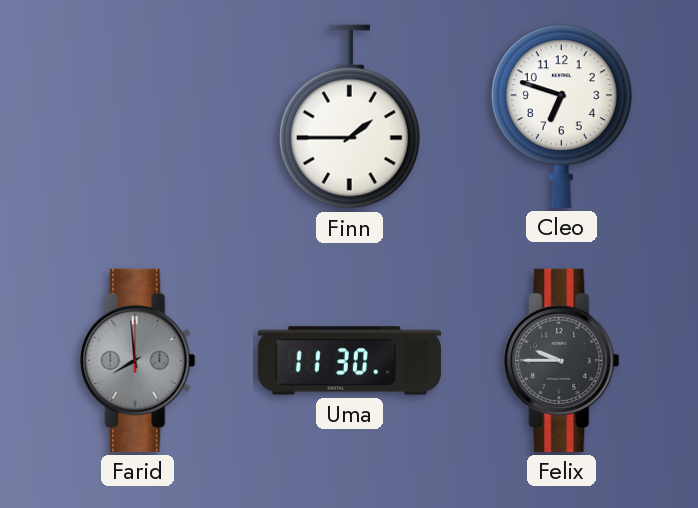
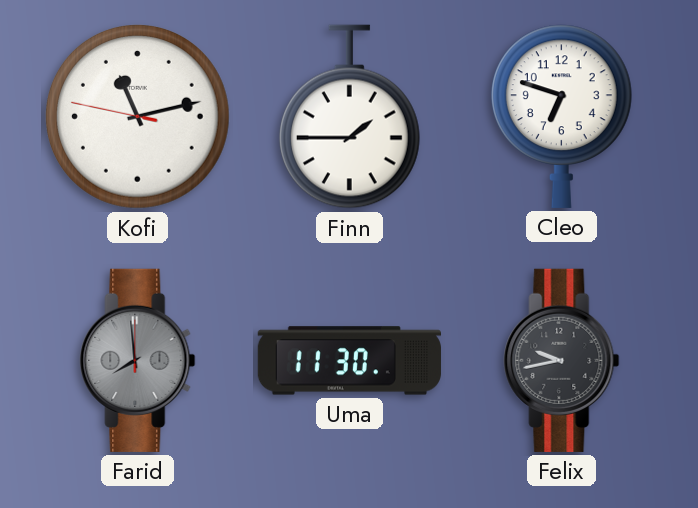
Kofi: none -> 11:12 (138, 117)
Felix: 9:45 -> 9:43 (562, 360)
